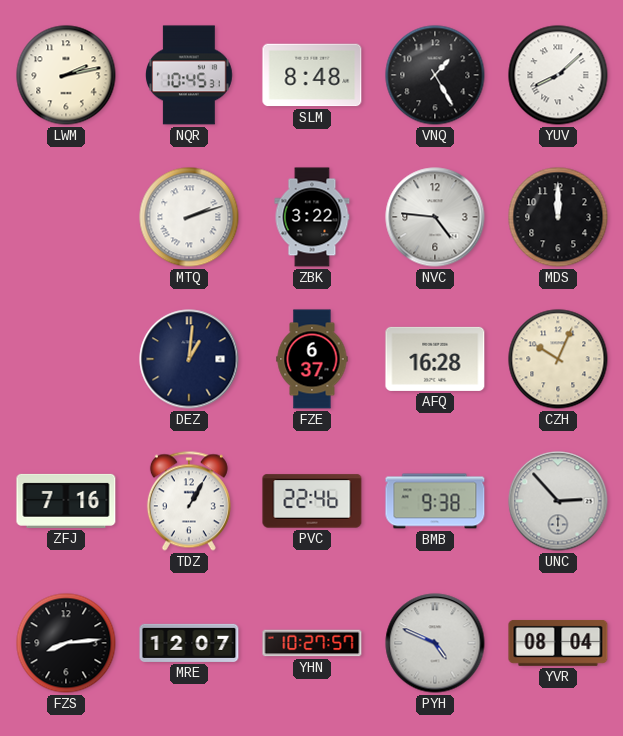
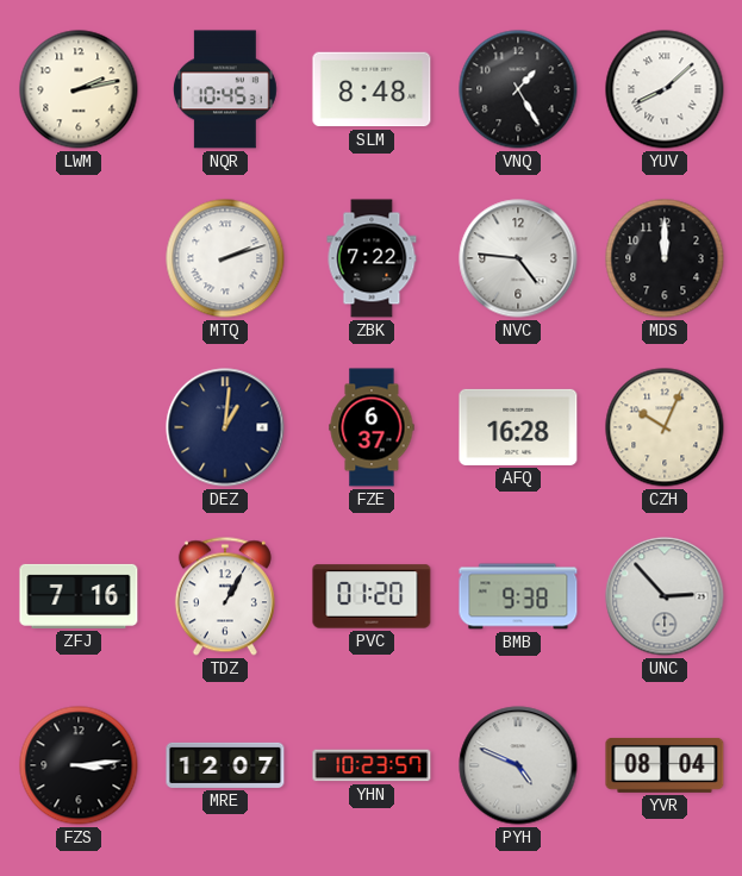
ZBK: 3:22 -> 7:22 (372, 258)
PVC: 22:46 -> 01:20 (372, 596)
FZS: 8:14 -> 3:14 (79, 765)
YHN: 10:27 -> 10:23 (372, 765)
